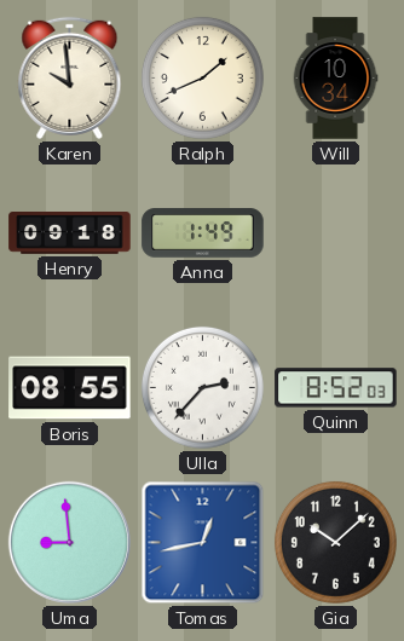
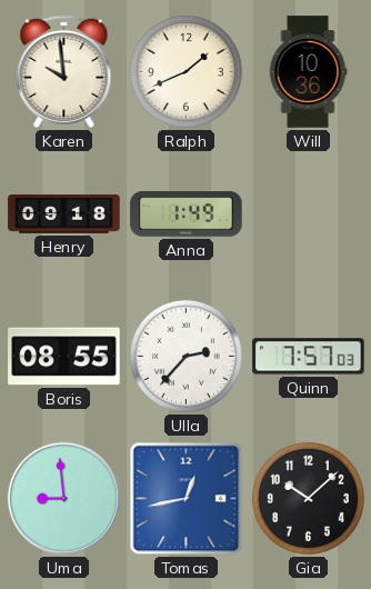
Will: 10:34 -> 10:36 (308, 72)
Quinn: 8:52 -> 7:57 (309, 357)
